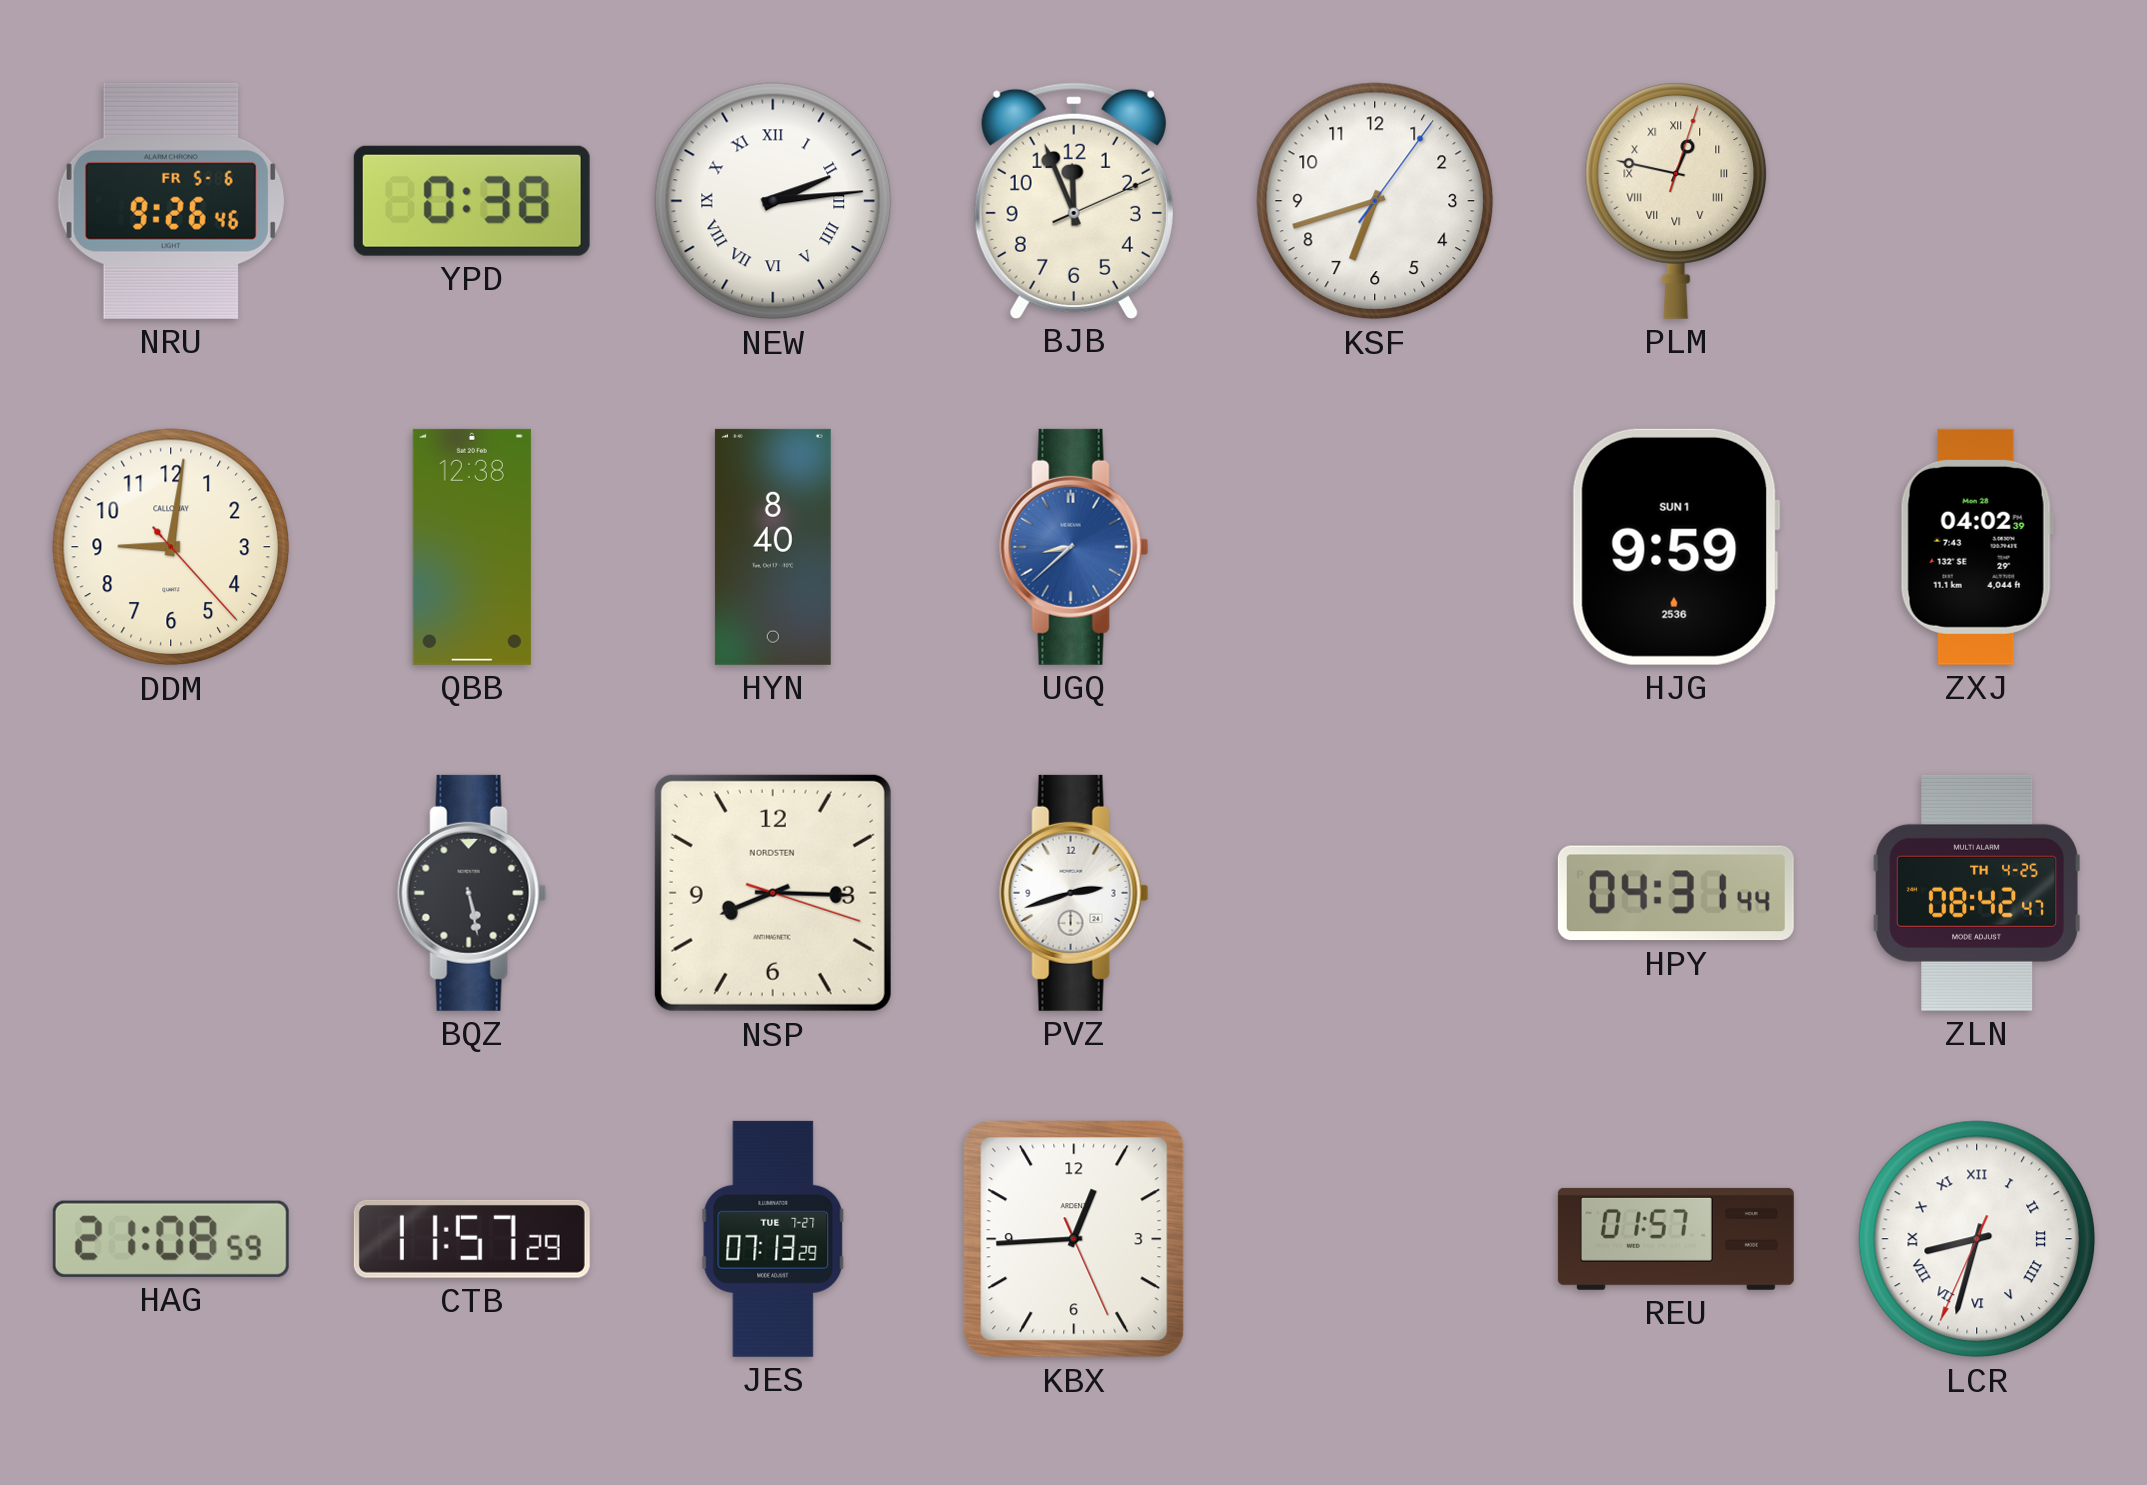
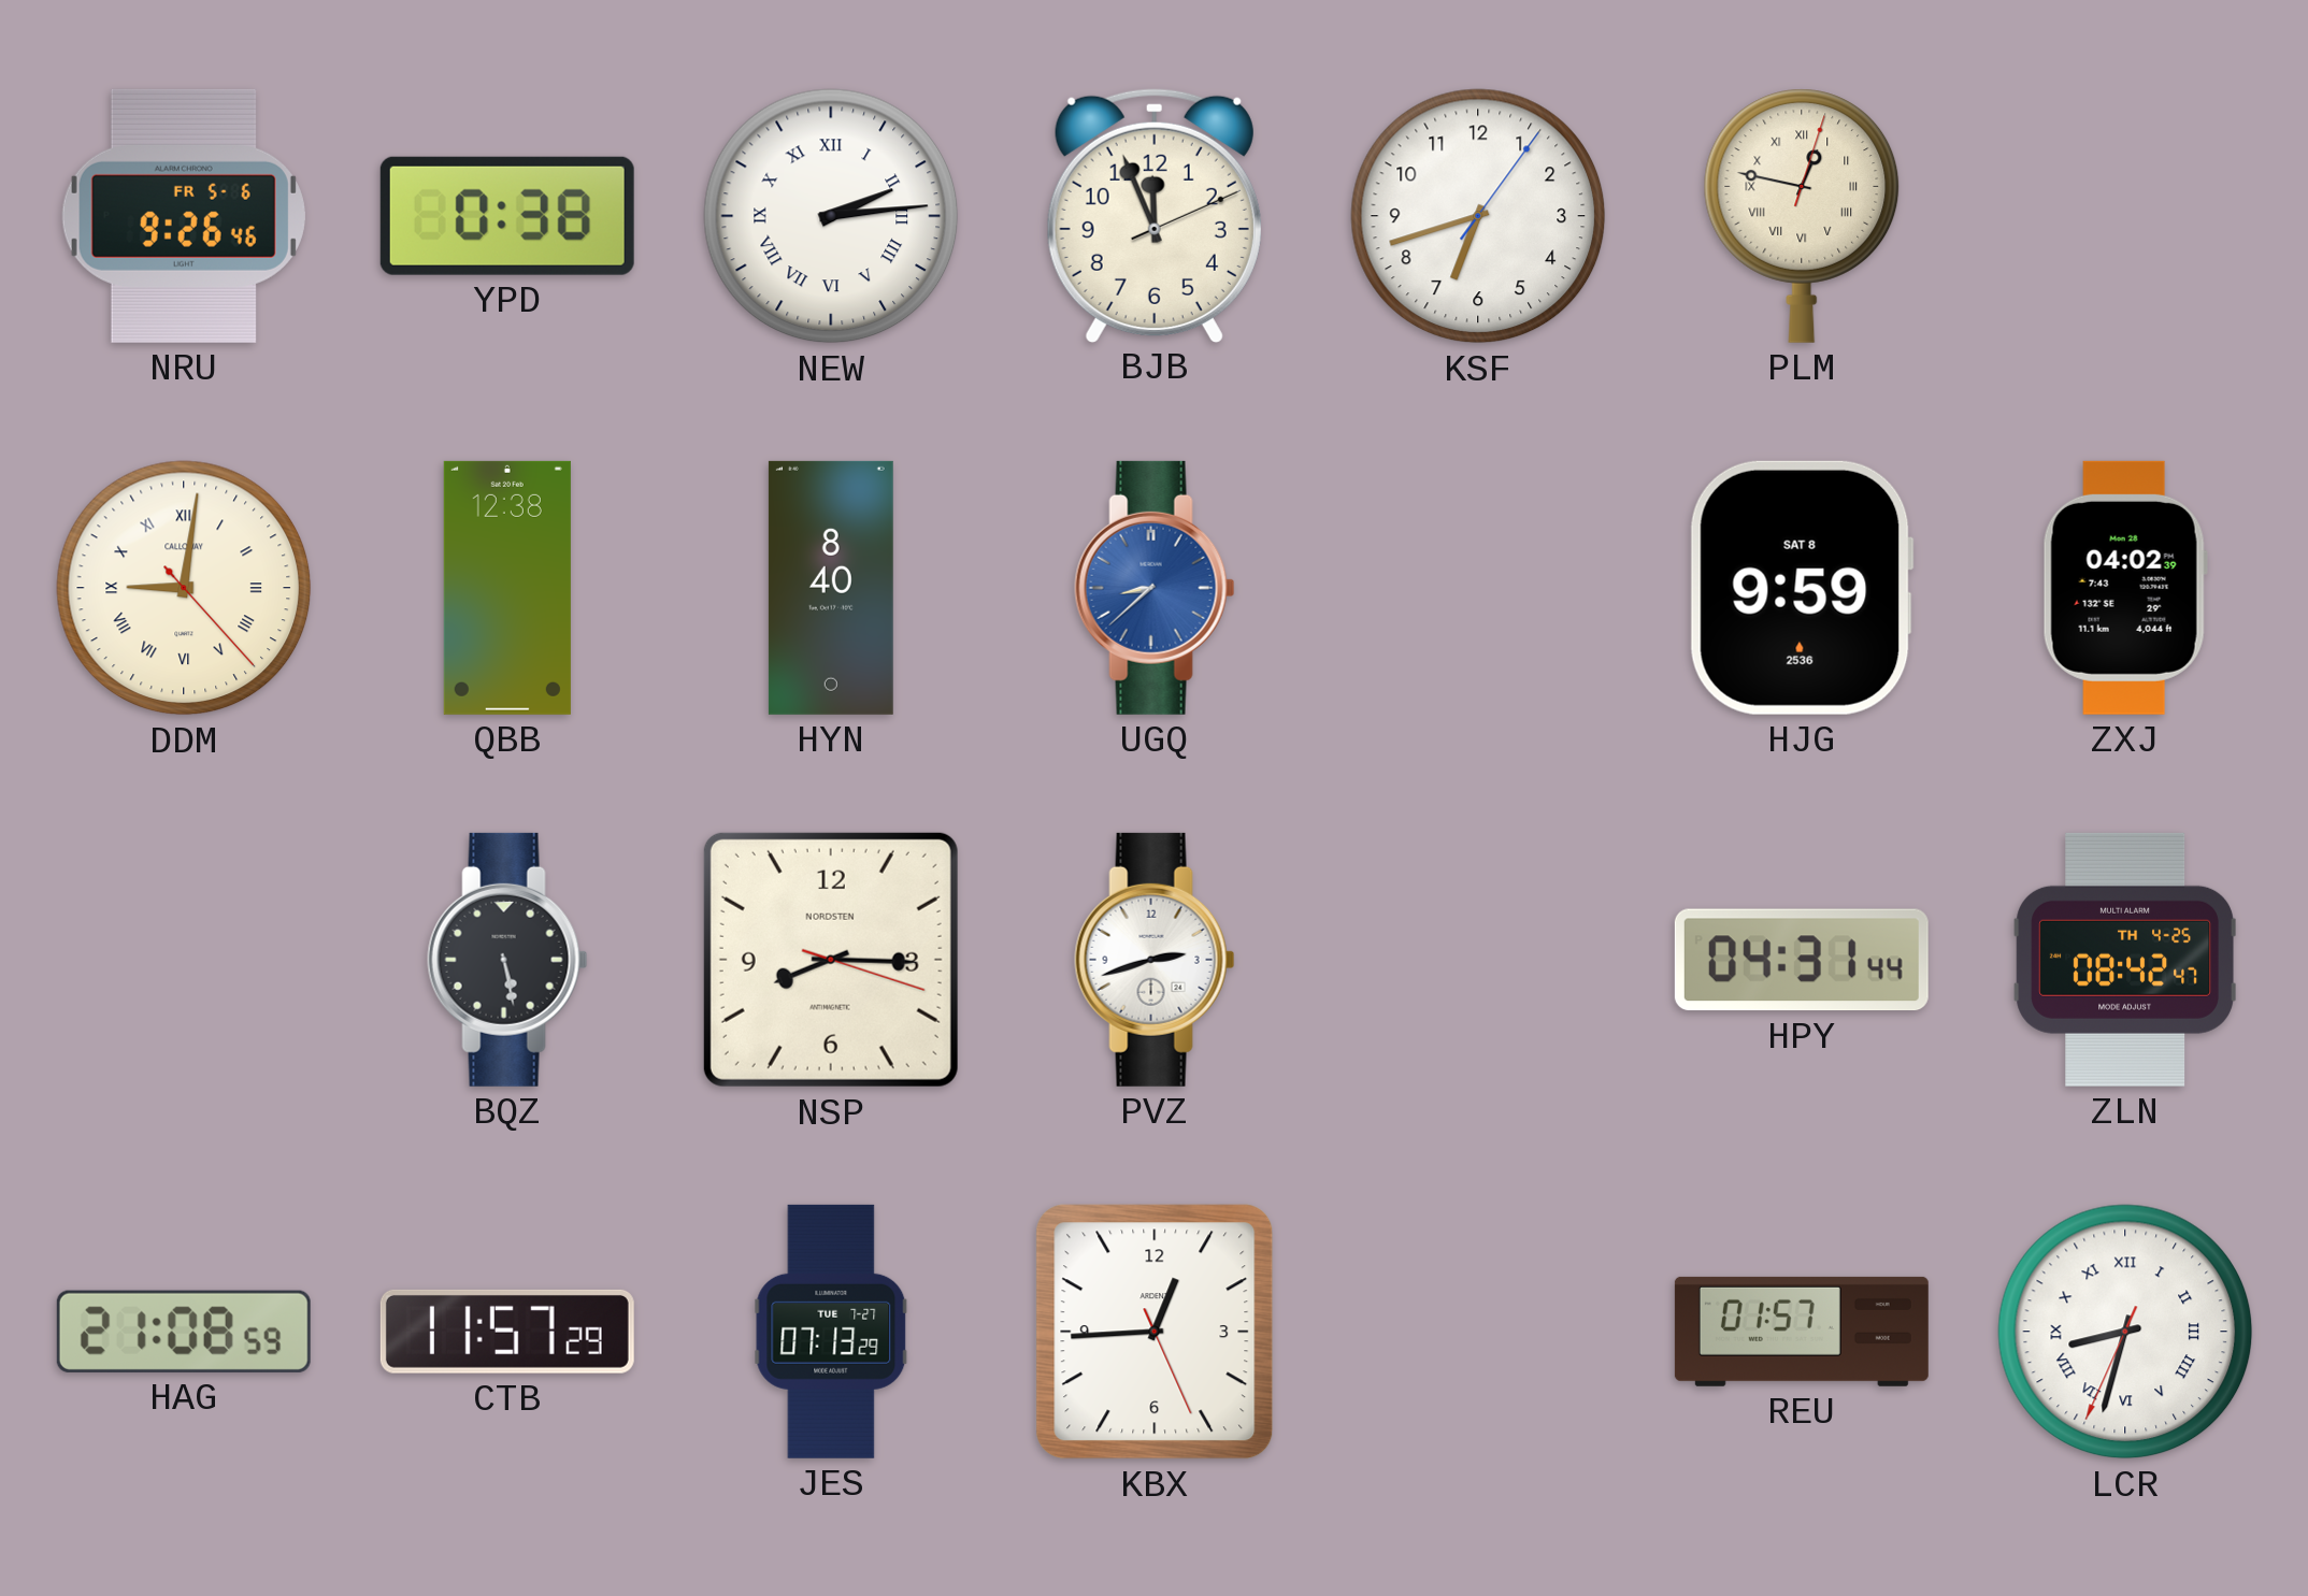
DDM numerals: Arabic -> Roman (184, 588)
HJG date: SUN 1 -> SAT 8 (1802, 588)
